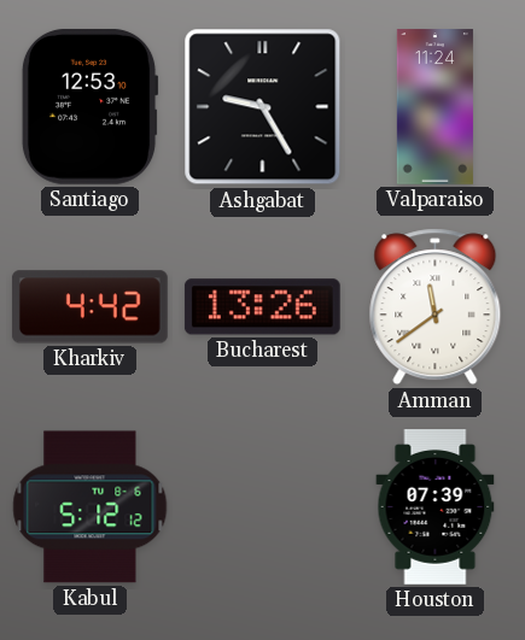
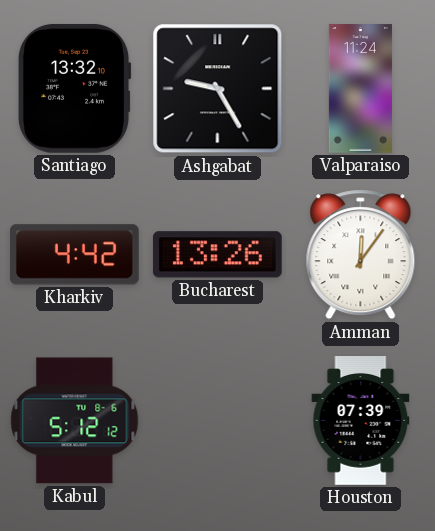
Santiago: 12:53 -> 13:32 (74, 88)
Amman: 11:39 -> 12:06 (361, 255)
